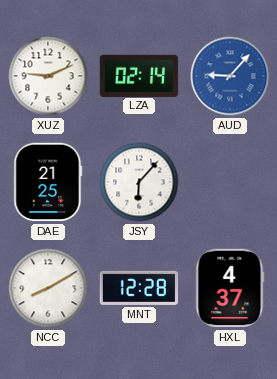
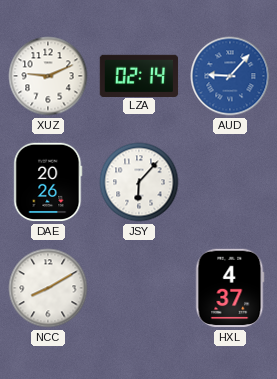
DAE: 21:25 -> 20:26 (48, 182)
MNT: 12:28 -> none (139, 288)
